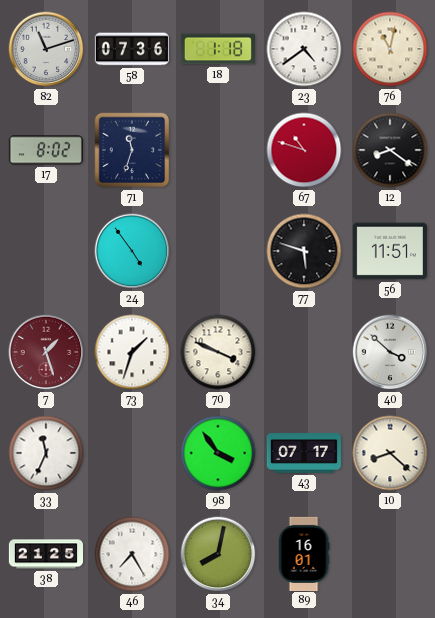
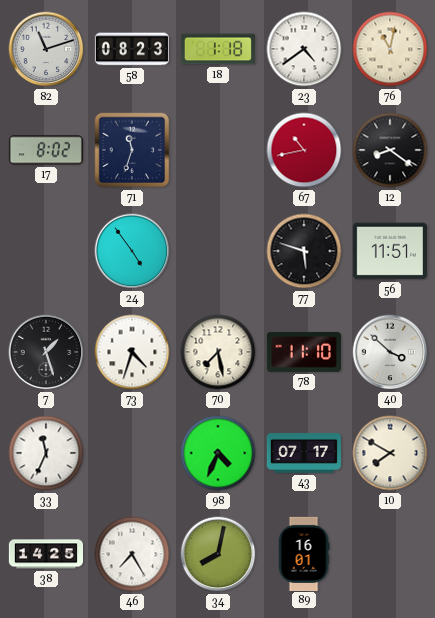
58: 07:36 -> 08:23 (132, 49)
67: 10:48 -> 10:43 (304, 150)
7 dial: burgundy -> black (46, 352)
73: 1:33 -> 4:33 (132, 352)
70: 3:49 -> 7:28 (218, 352)
78: none -> 11:10 (304, 352)
98: 3:54 -> 4:34 (218, 453)
10: 8:22 -> 7:50 (390, 453)
38: 21:25 -> 14:25 (45, 554)
